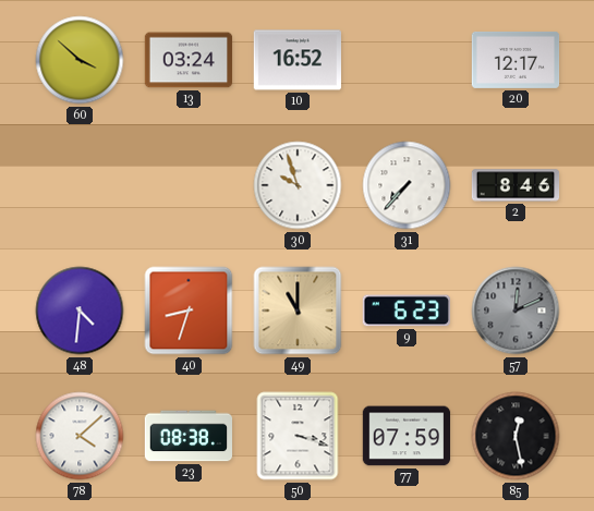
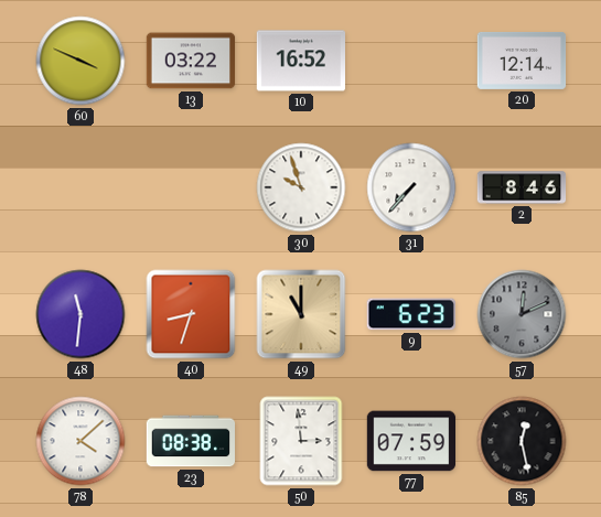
60: 3:52 -> 3:49 (81, 61)
13: 03:24 -> 03:22 (191, 61)
20: 12:17 -> 12:14 (522, 61)
48: 4:31 -> 11:31 (81, 314)
50: 3:18 -> 2:59 (301, 441)
